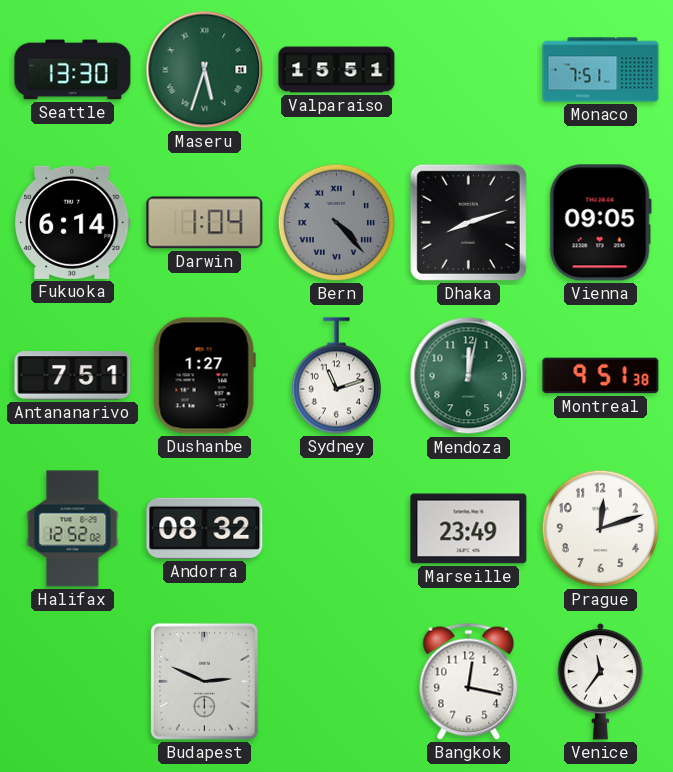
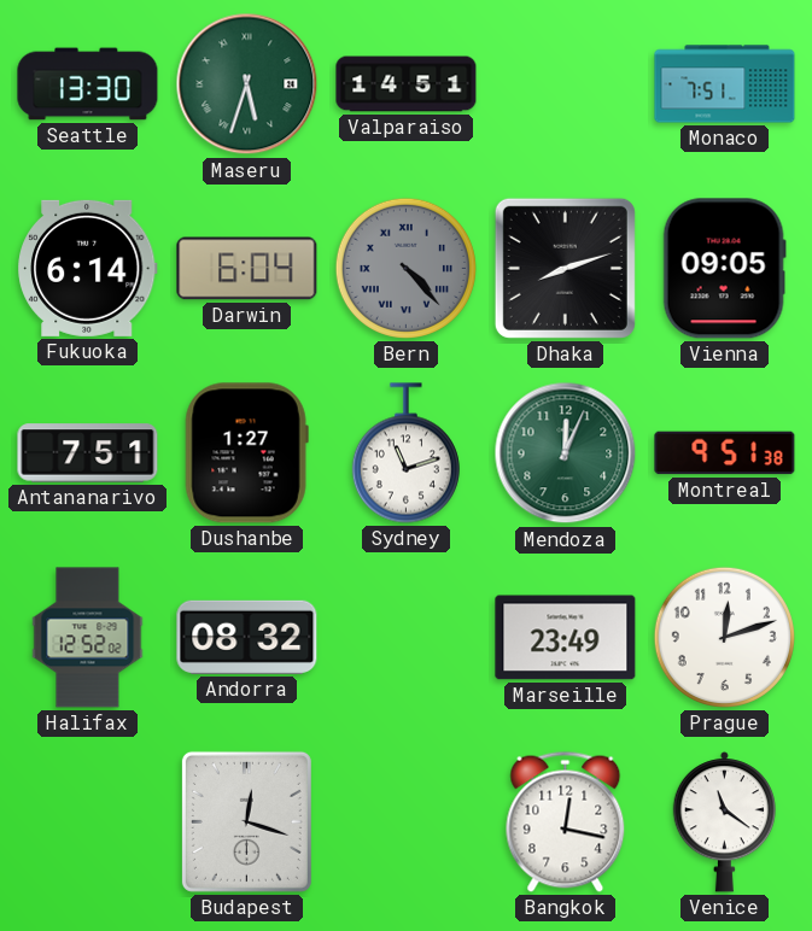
Valparaiso: 15:51 -> 14:51 (407, 84)
Darwin: 1:04 -> 6:04 (247, 269)
Mendoza: 12:02 -> 12:04 (566, 453)
Budapest: 2:49 -> 12:18 (246, 821)
Venice: 11:36 -> 11:21 (725, 822)
